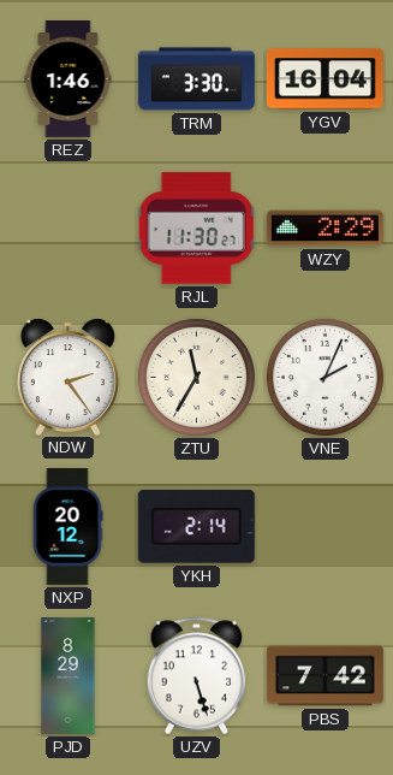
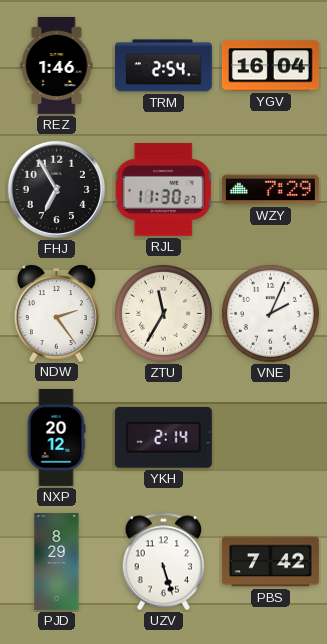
TRM: 3:30 -> 2:54 (163, 66)
FHJ: none -> 6:55 (56, 189)
WZY: 2:29 -> 7:29 (270, 190)
